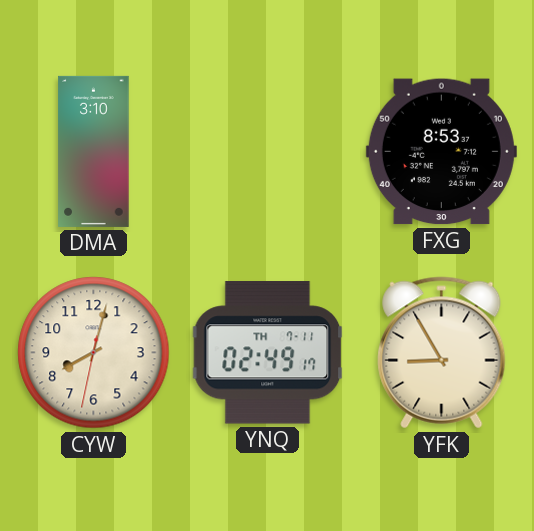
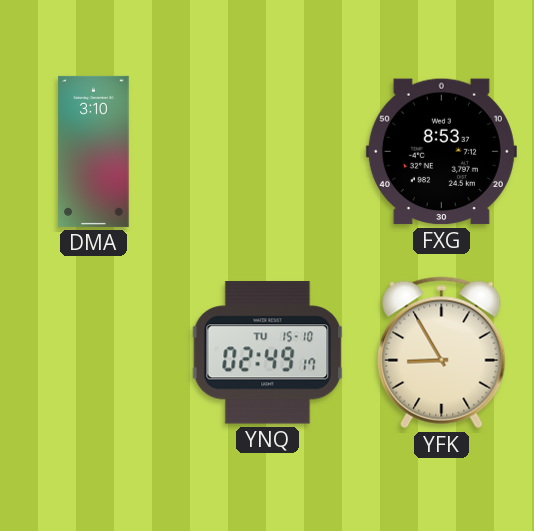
CYW: 8:02 -> none (94, 353)
YNQ date: TH 7-11 -> TU 15-10 (268, 353)
